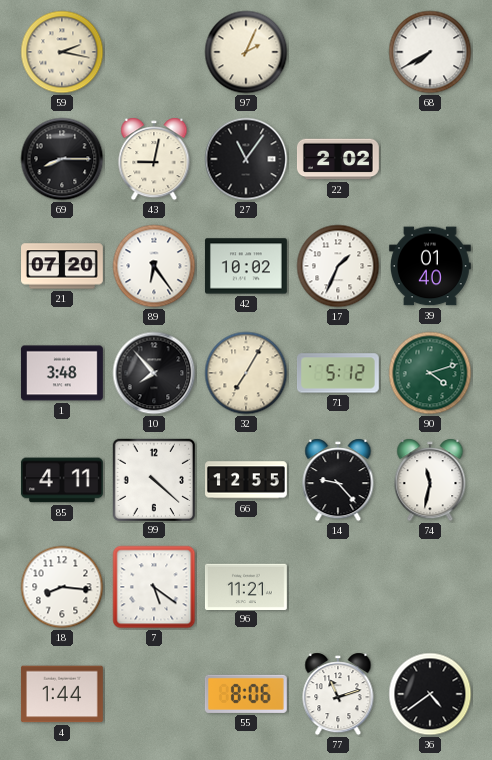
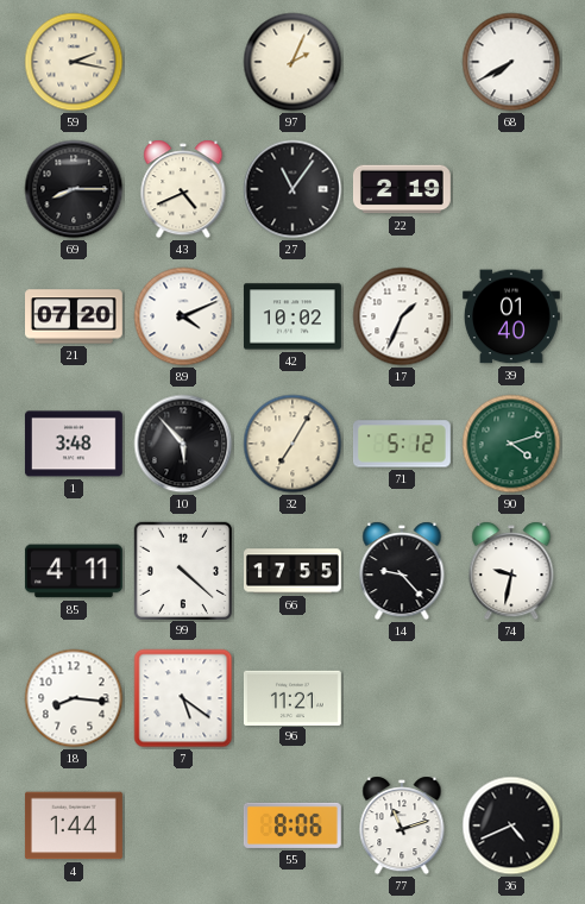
43: 9:02 -> 4:41 (183, 189)
22: 2:02 -> 2:19 (402, 189)
89: 6:24 -> 4:11 (183, 316)
10: 7:53 -> 5:53 (183, 444)
66: 12:55 -> 17:55 (294, 571)
74: 11:32 -> 9:32 (511, 571)
36: 4:39 -> 4:41 (511, 825)
